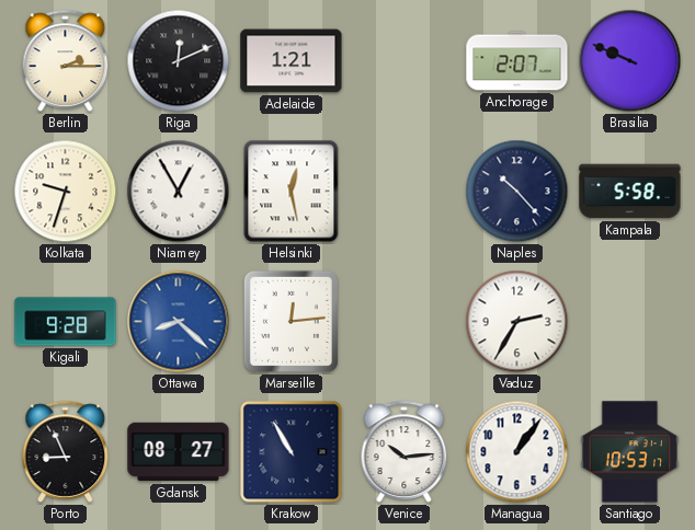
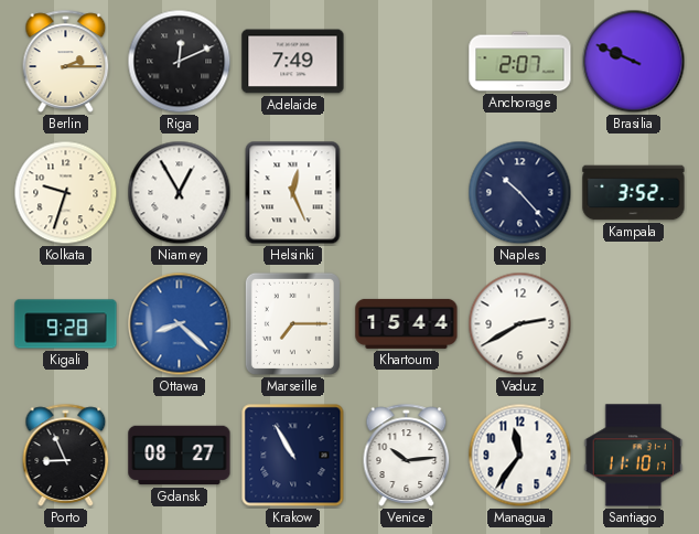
Adelaide: 1:21 -> 7:49 (293, 62)
Helsinki: 12:28 -> 12:26 (293, 193)
Kampala: 5:58 -> 3:52 (634, 193)
Marseille: 12:14 -> 7:15 (292, 323)
Khartoum: none -> 15:44 (407, 323)
Vaduz: 2:35 -> 2:40 (520, 324)
Managua: 1:06 -> 11:36 (520, 456)
Santiago: 10:53 -> 11:10 (634, 456)
